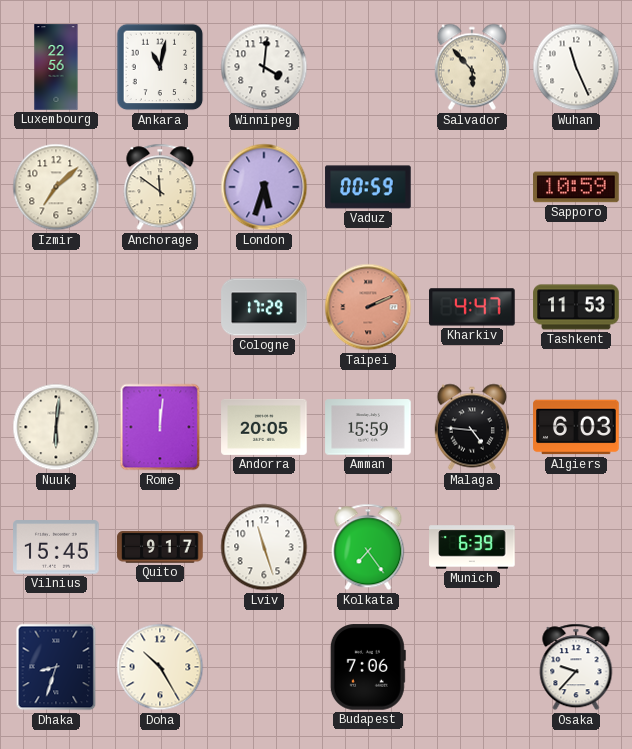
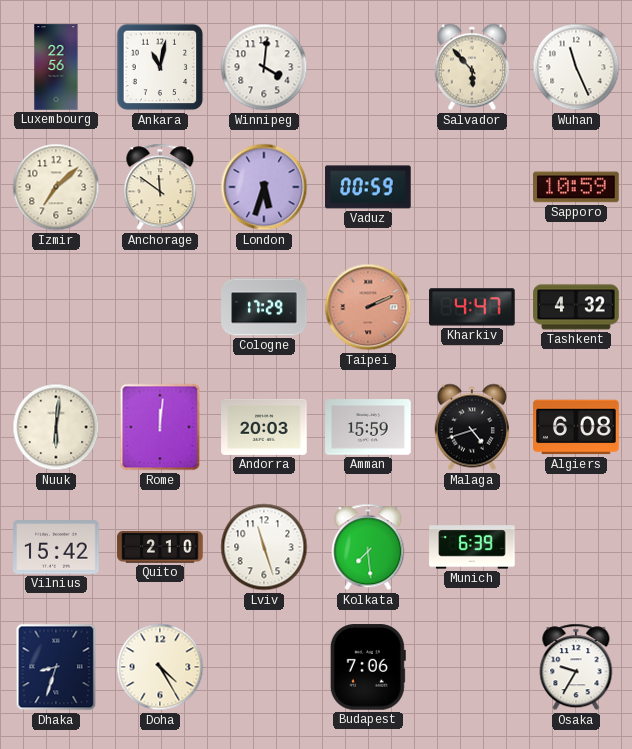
Tashkent: 11:53 -> 4:32 (576, 307)
Andorra: 20:05 -> 20:03 (264, 427)
Malaga: 4:46 -> 4:42 (472, 427)
Algiers: 6:03 -> 6:08 (576, 427)
Vilnius: 15:45 -> 15:42 (56, 547)
Quito: 9:17 -> 2:10 (160, 547)
Kolkata: 7:24 -> 7:29 (368, 547)
Doha: 10:25 -> 4:25 (160, 667)
Osaka: 9:37 -> 9:35 (576, 667)
